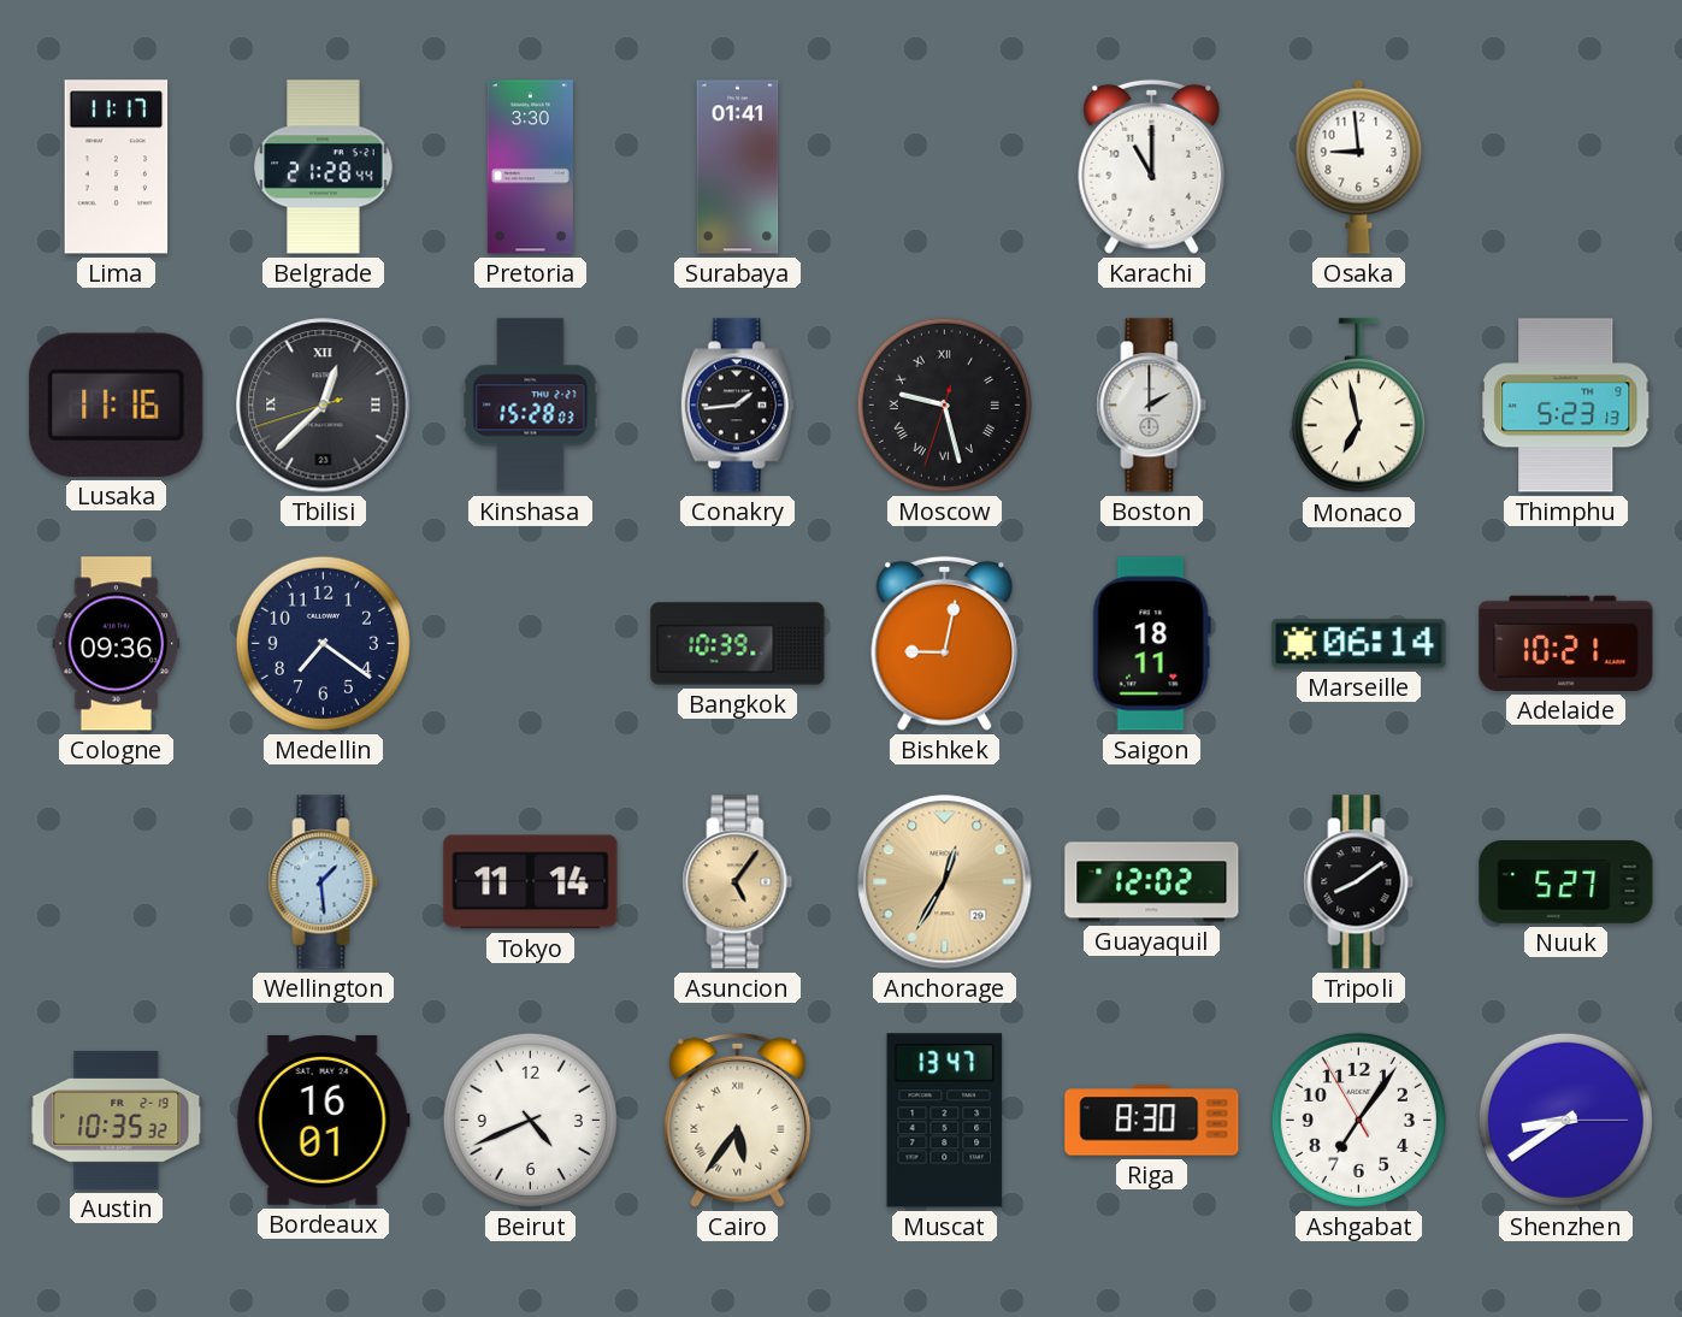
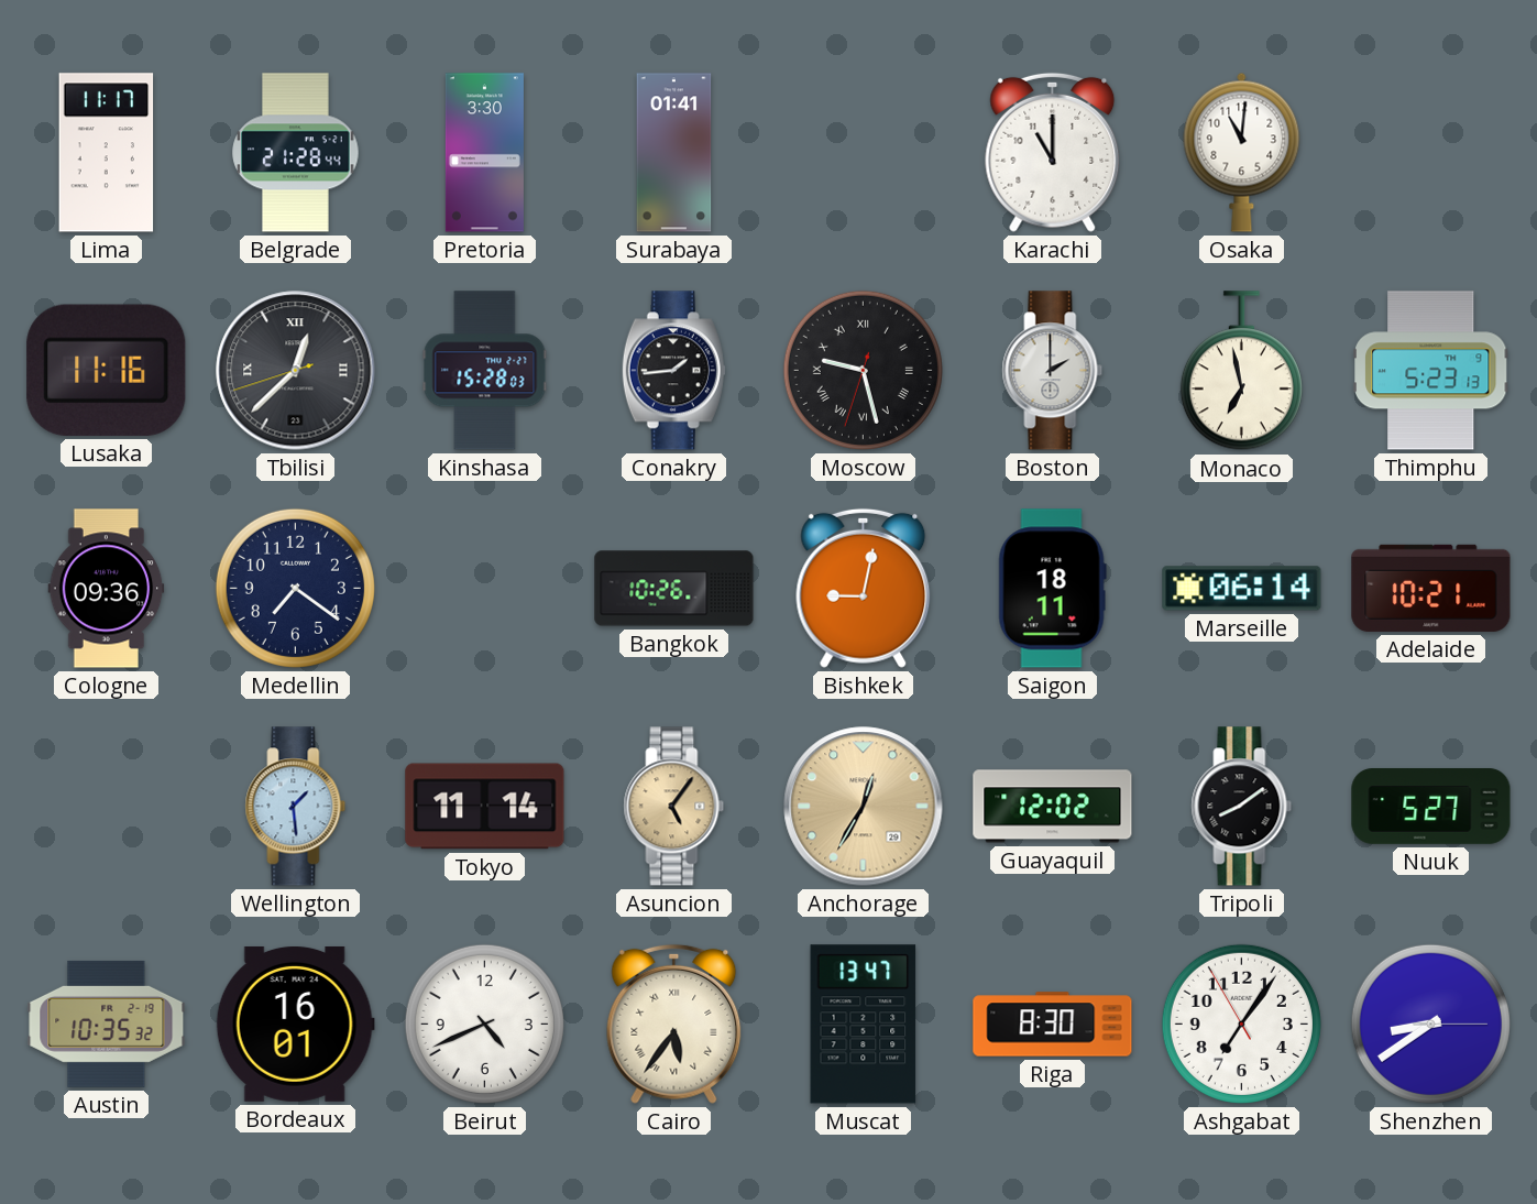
Osaka: 8:59 -> 11:01 (1242, 152)
Bangkok: 10:39 -> 10:26 (674, 589)
